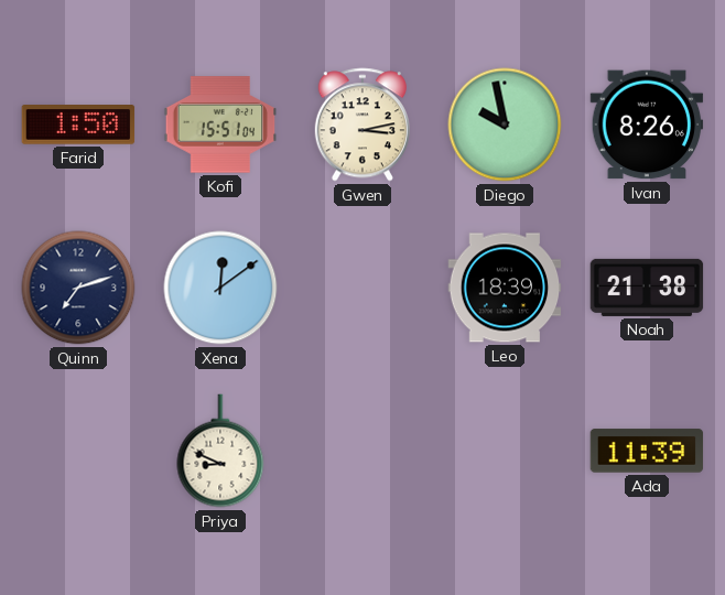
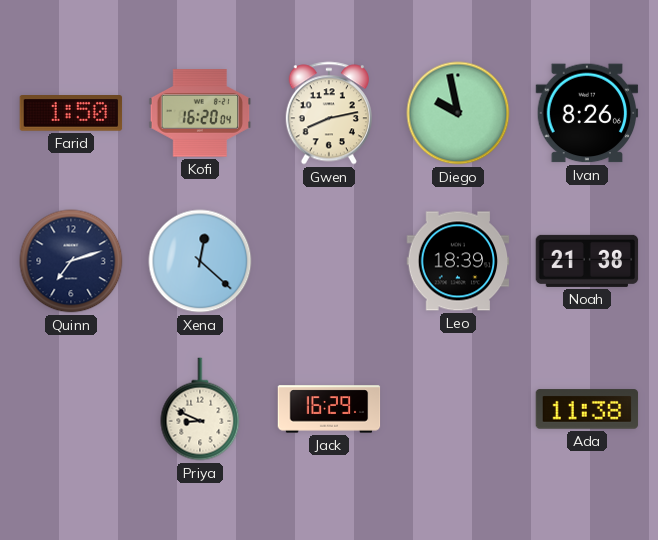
Kofi: 15:51 -> 16:20 (200, 113)
Gwen: 3:13 -> 8:13 (329, 113)
Xena: 12:09 -> 12:22 (200, 261)
Jack: none -> 16:29 (329, 409)
Ada: 11:39 -> 11:38 (587, 409)
